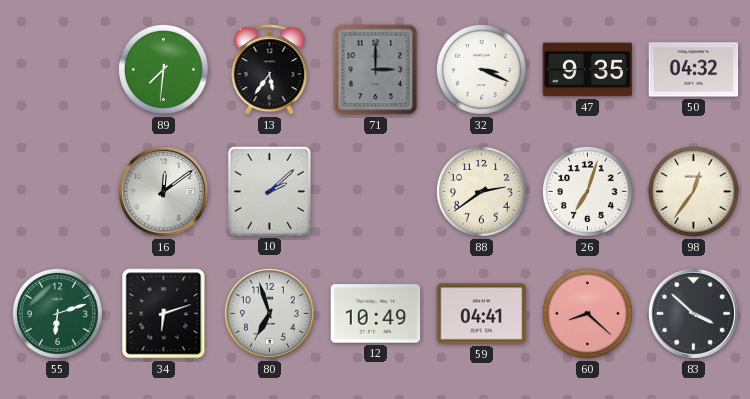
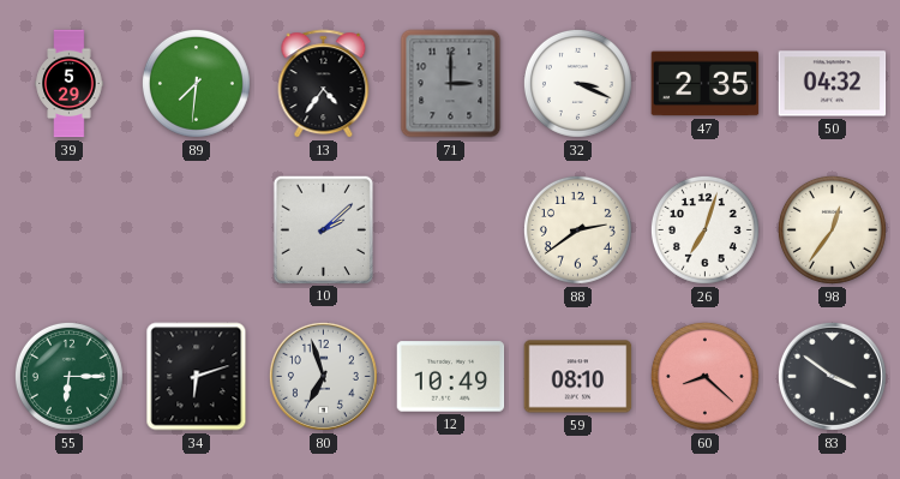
39: none -> 5:29 (70, 84)
13: 5:36 -> 4:36 (324, 84)
47: 9:35 -> 2:35 (706, 84)
16: 12:09 -> none (163, 191)
55: 6:12 -> 6:15 (68, 376)
59: 04:41 -> 08:10 (578, 377)
83: 3:52 -> 3:51 (832, 376)
